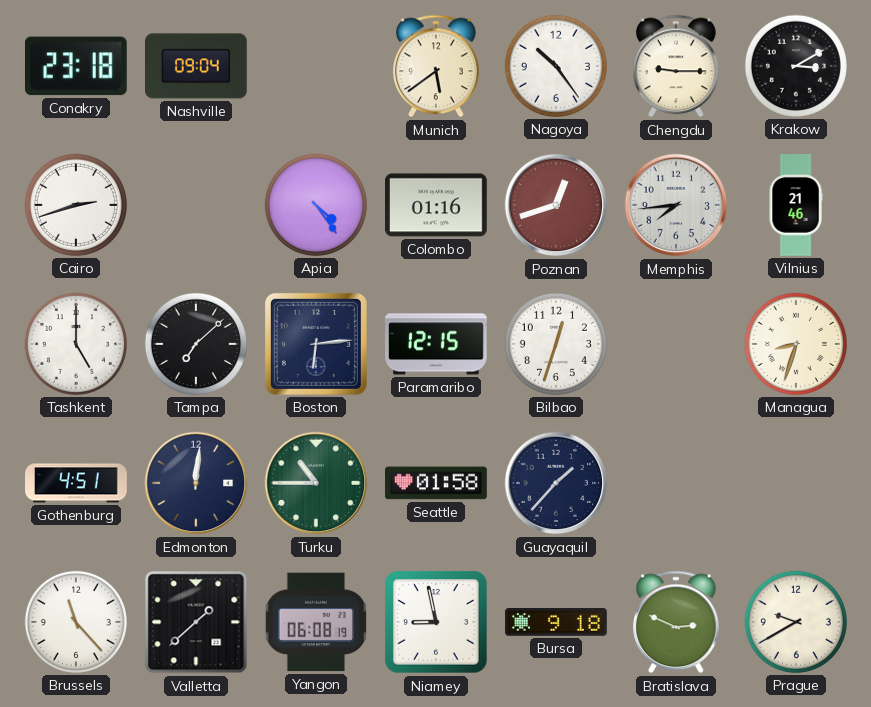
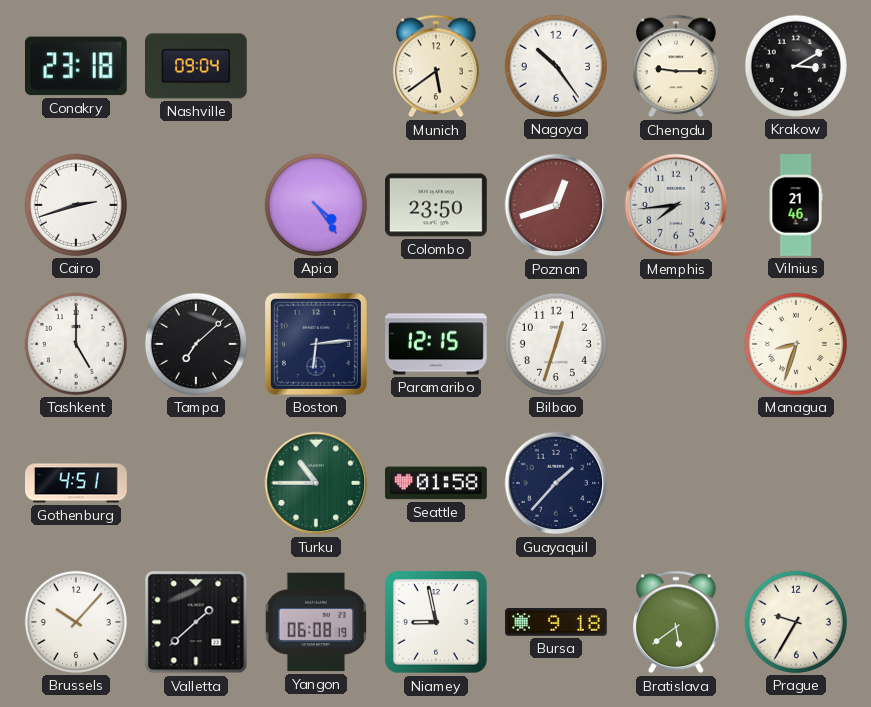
Colombo: 01:16 -> 23:50 (437, 205)
Edmonton: 12:01 -> none (196, 483)
Brussels: 11:23 -> 10:07 (76, 622)
Bratislava: 2:49 -> 5:39 (677, 622)
Prague: 9:40 -> 9:35 (796, 622)
